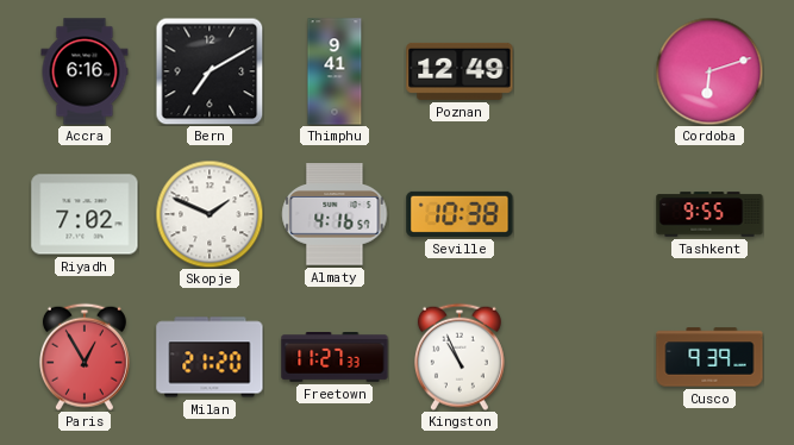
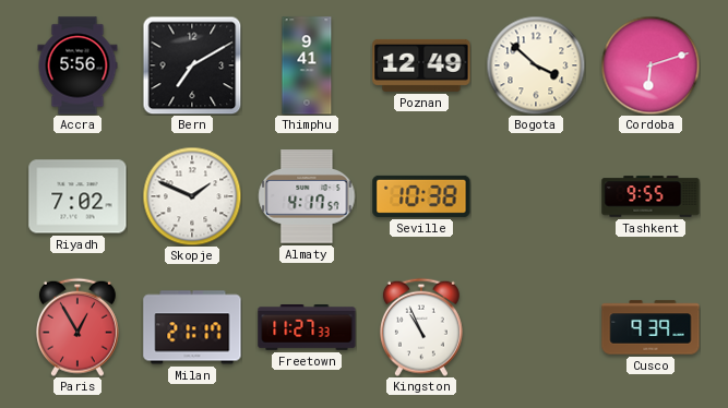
Accra: 6:16 -> 5:56 (77, 65)
Bogota: none -> 3:52 (536, 65)
Almaty: 4:16 -> 4:17 (307, 196)
Milan: 21:20 -> 21:17 (192, 327)
